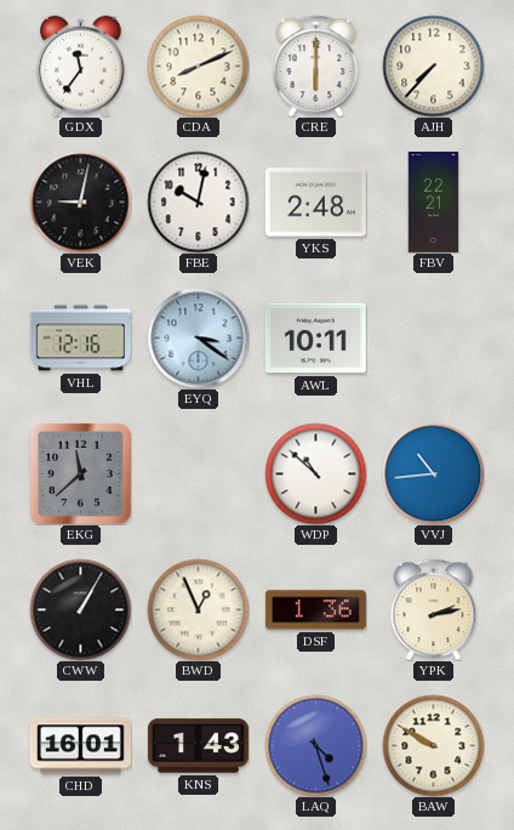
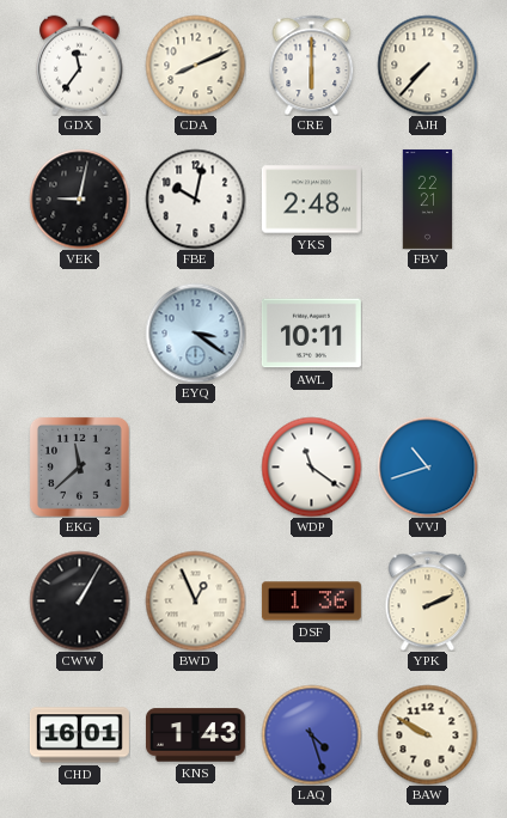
VHL: 12:16 -> none (80, 339)
WDP: 10:52 -> 11:21 (311, 466)
VVJ: 10:44 -> 10:42 (427, 466)
YPK: 2:13 -> 2:11 (428, 600)
